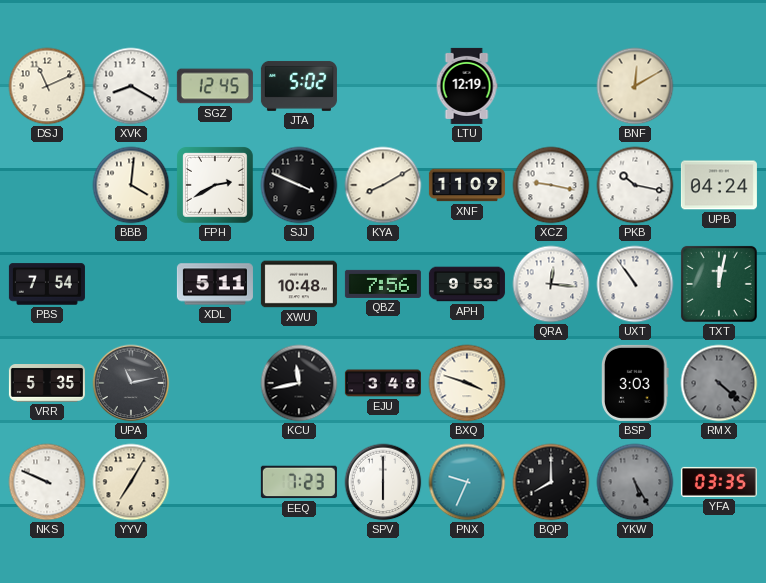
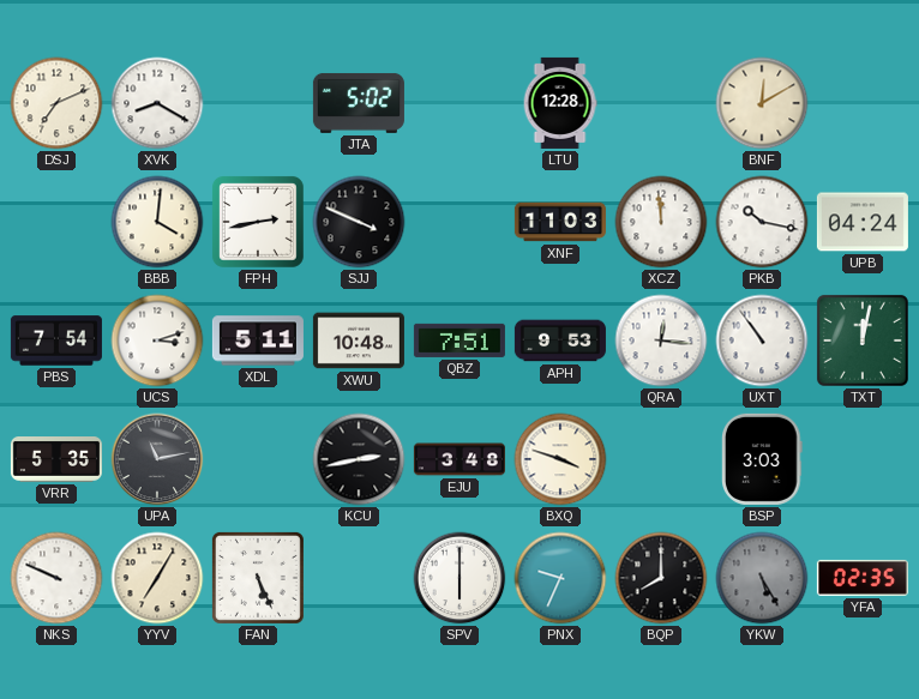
DSJ: 11:11 -> 7:11 (56, 103)
SGZ: 12:45 -> none (215, 86)
LTU: 12:19 -> 12:28 (560, 103)
FPH: 2:40 -> 2:43 (258, 222)
KYA: 8:10 -> none (383, 185)
XNF: 11:09 -> 11:03 (560, 222)
XCZ: 9:17 -> 11:59 (661, 222)
UCS: none -> 3:12 (157, 341)
QBZ: 7:56 -> 7:51 (459, 341)
KCU: 11:43 -> 2:43 (359, 459)
RMX: 4:22 -> none (719, 383)
FAN: none -> 5:26 (258, 578)
EEQ: 7:23 -> none (299, 482)
YFA: 03:35 -> 02:35 (863, 578)
